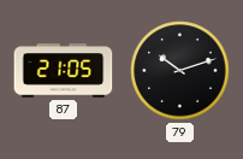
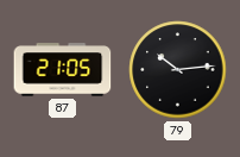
79: 10:12 -> 10:14 (178, 70)
